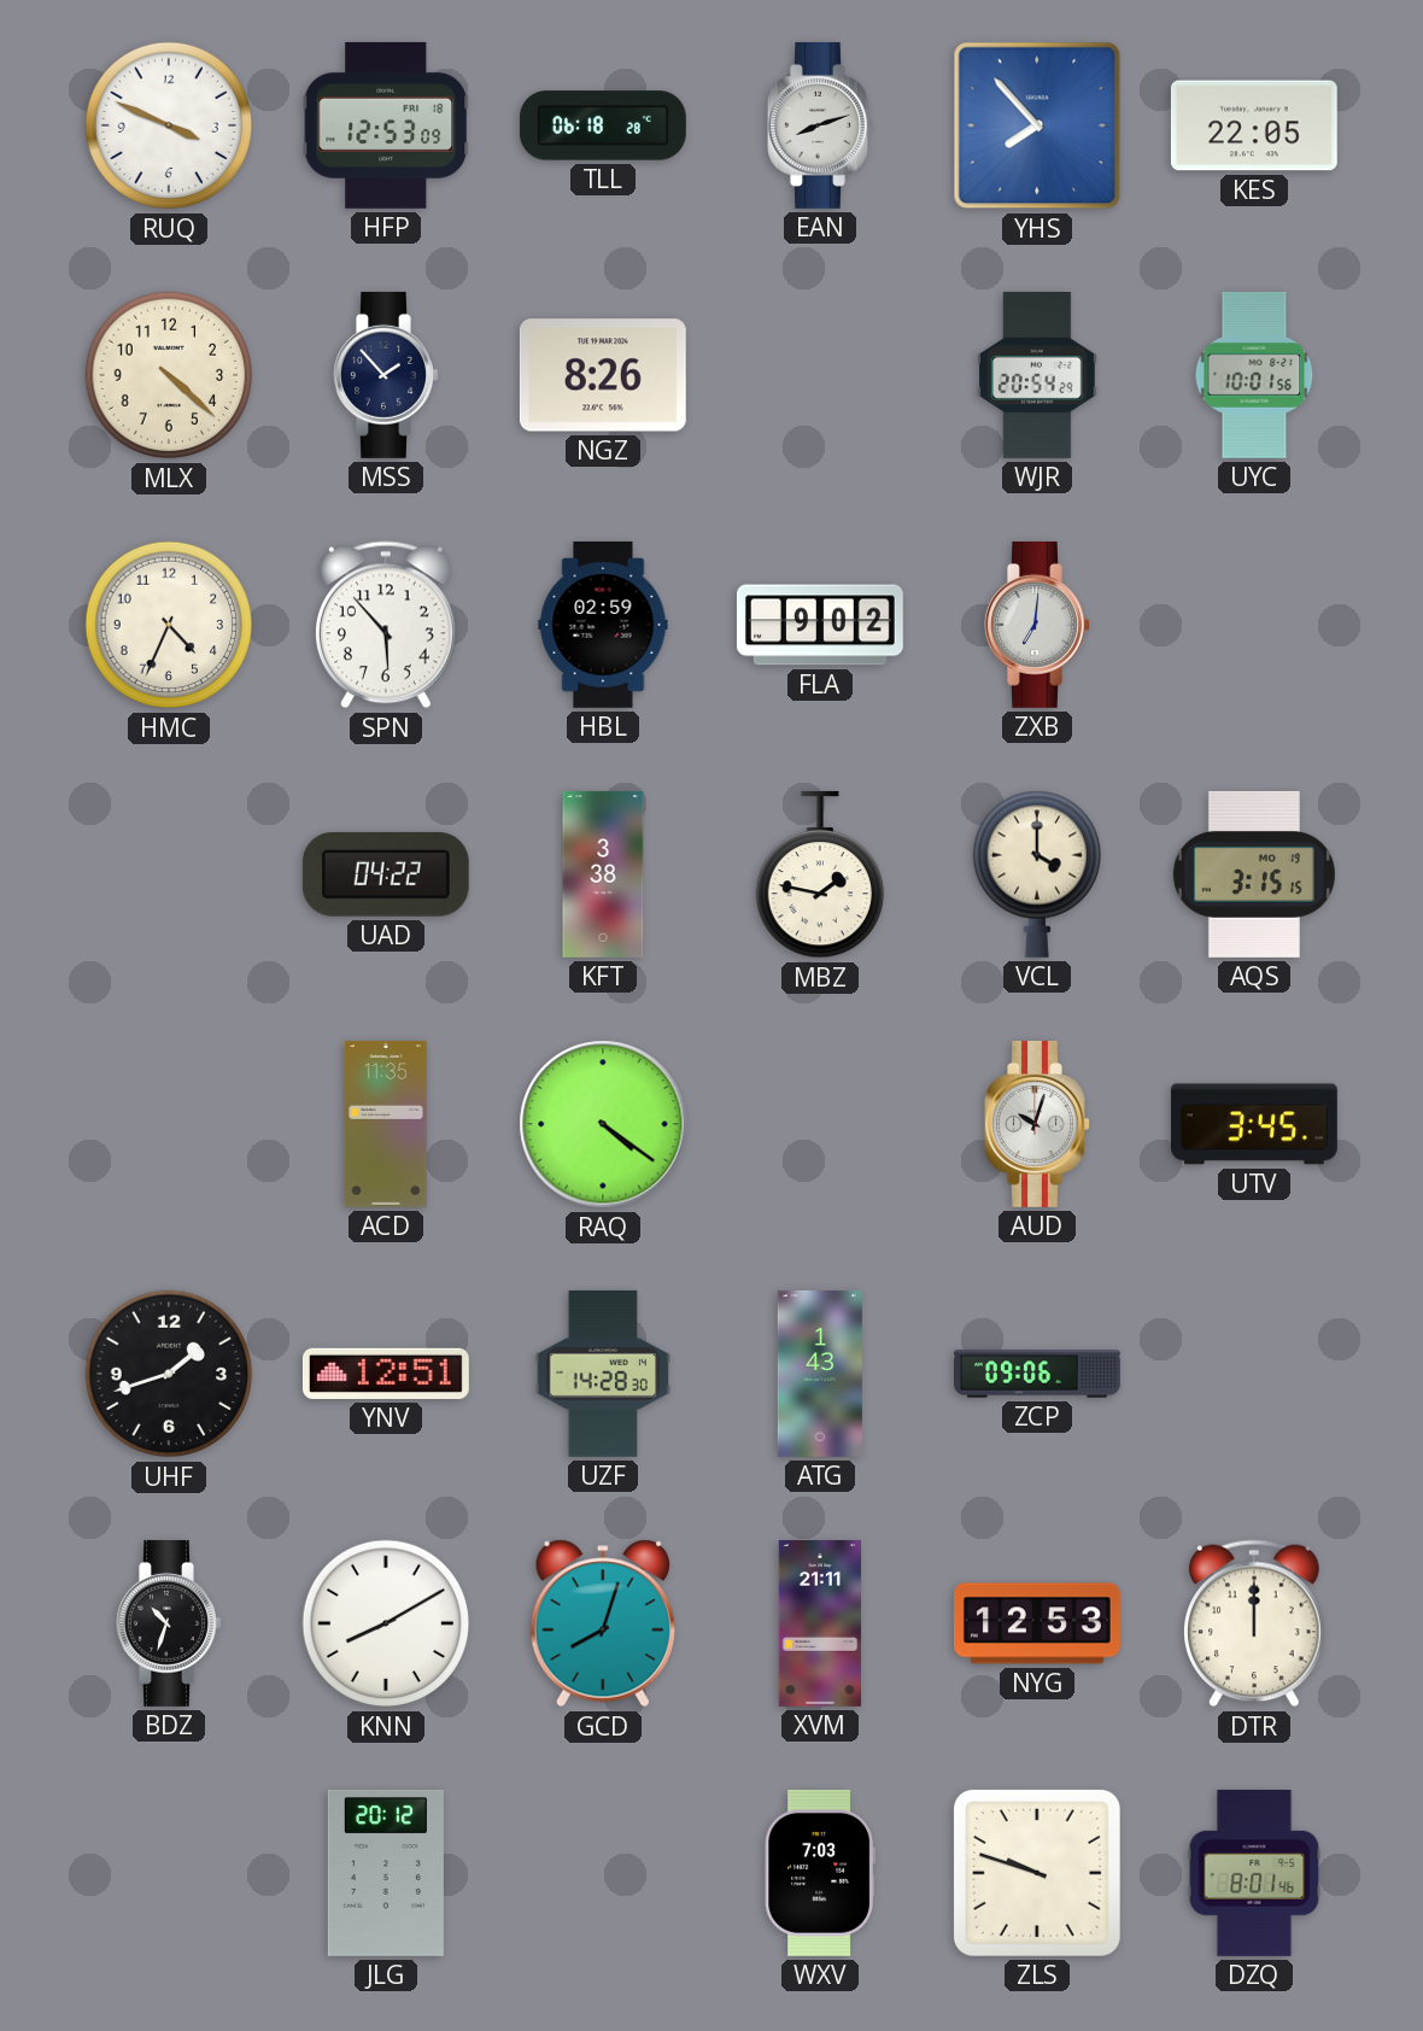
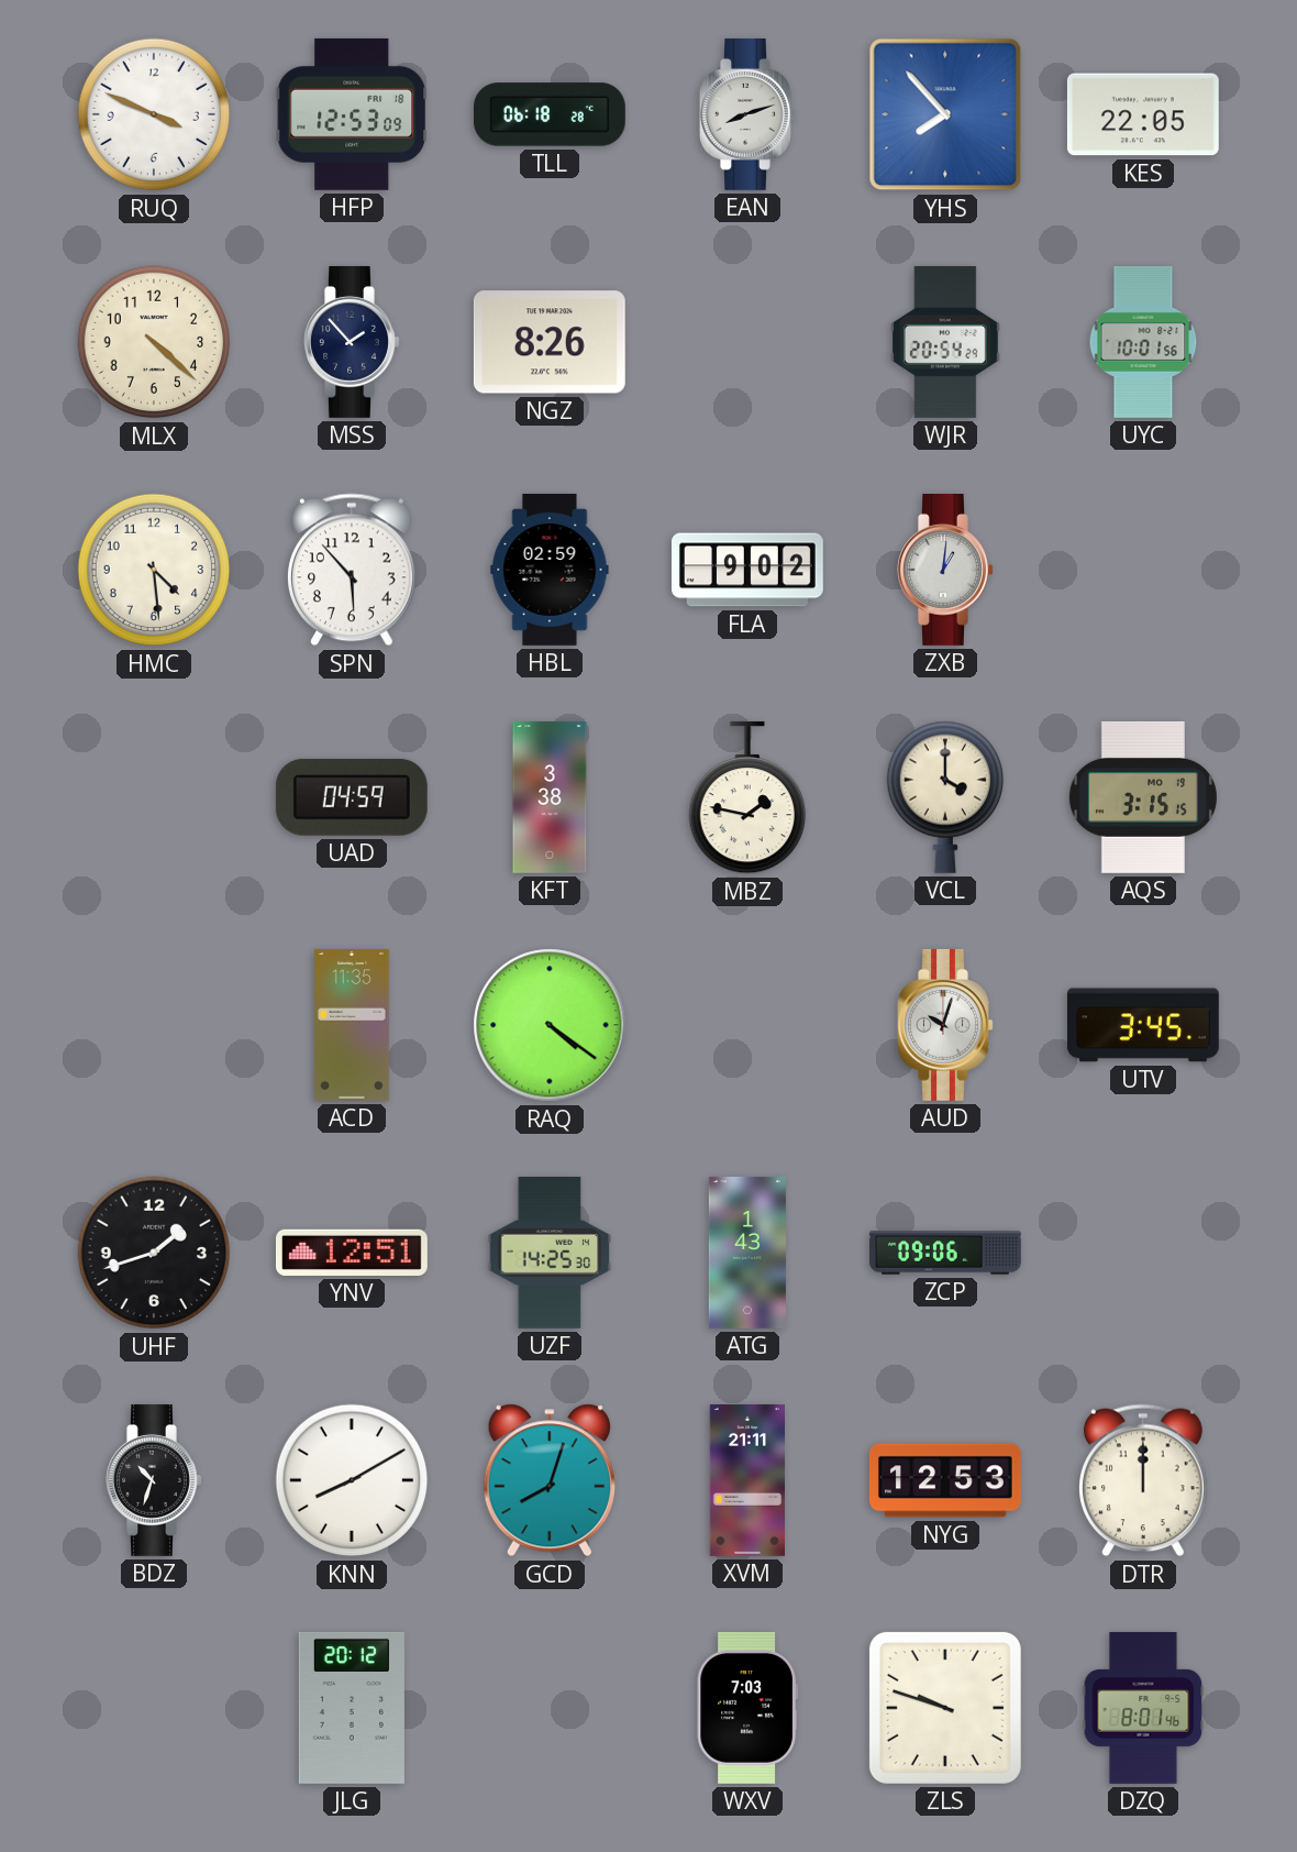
HMC: 4:34 -> 4:29 (154, 570)
ZXB: 7:01 -> 1:01 (945, 570)
UAD: 04:22 -> 04:59 (352, 797)
UZF: 14:28 -> 14:25 (550, 1253)
